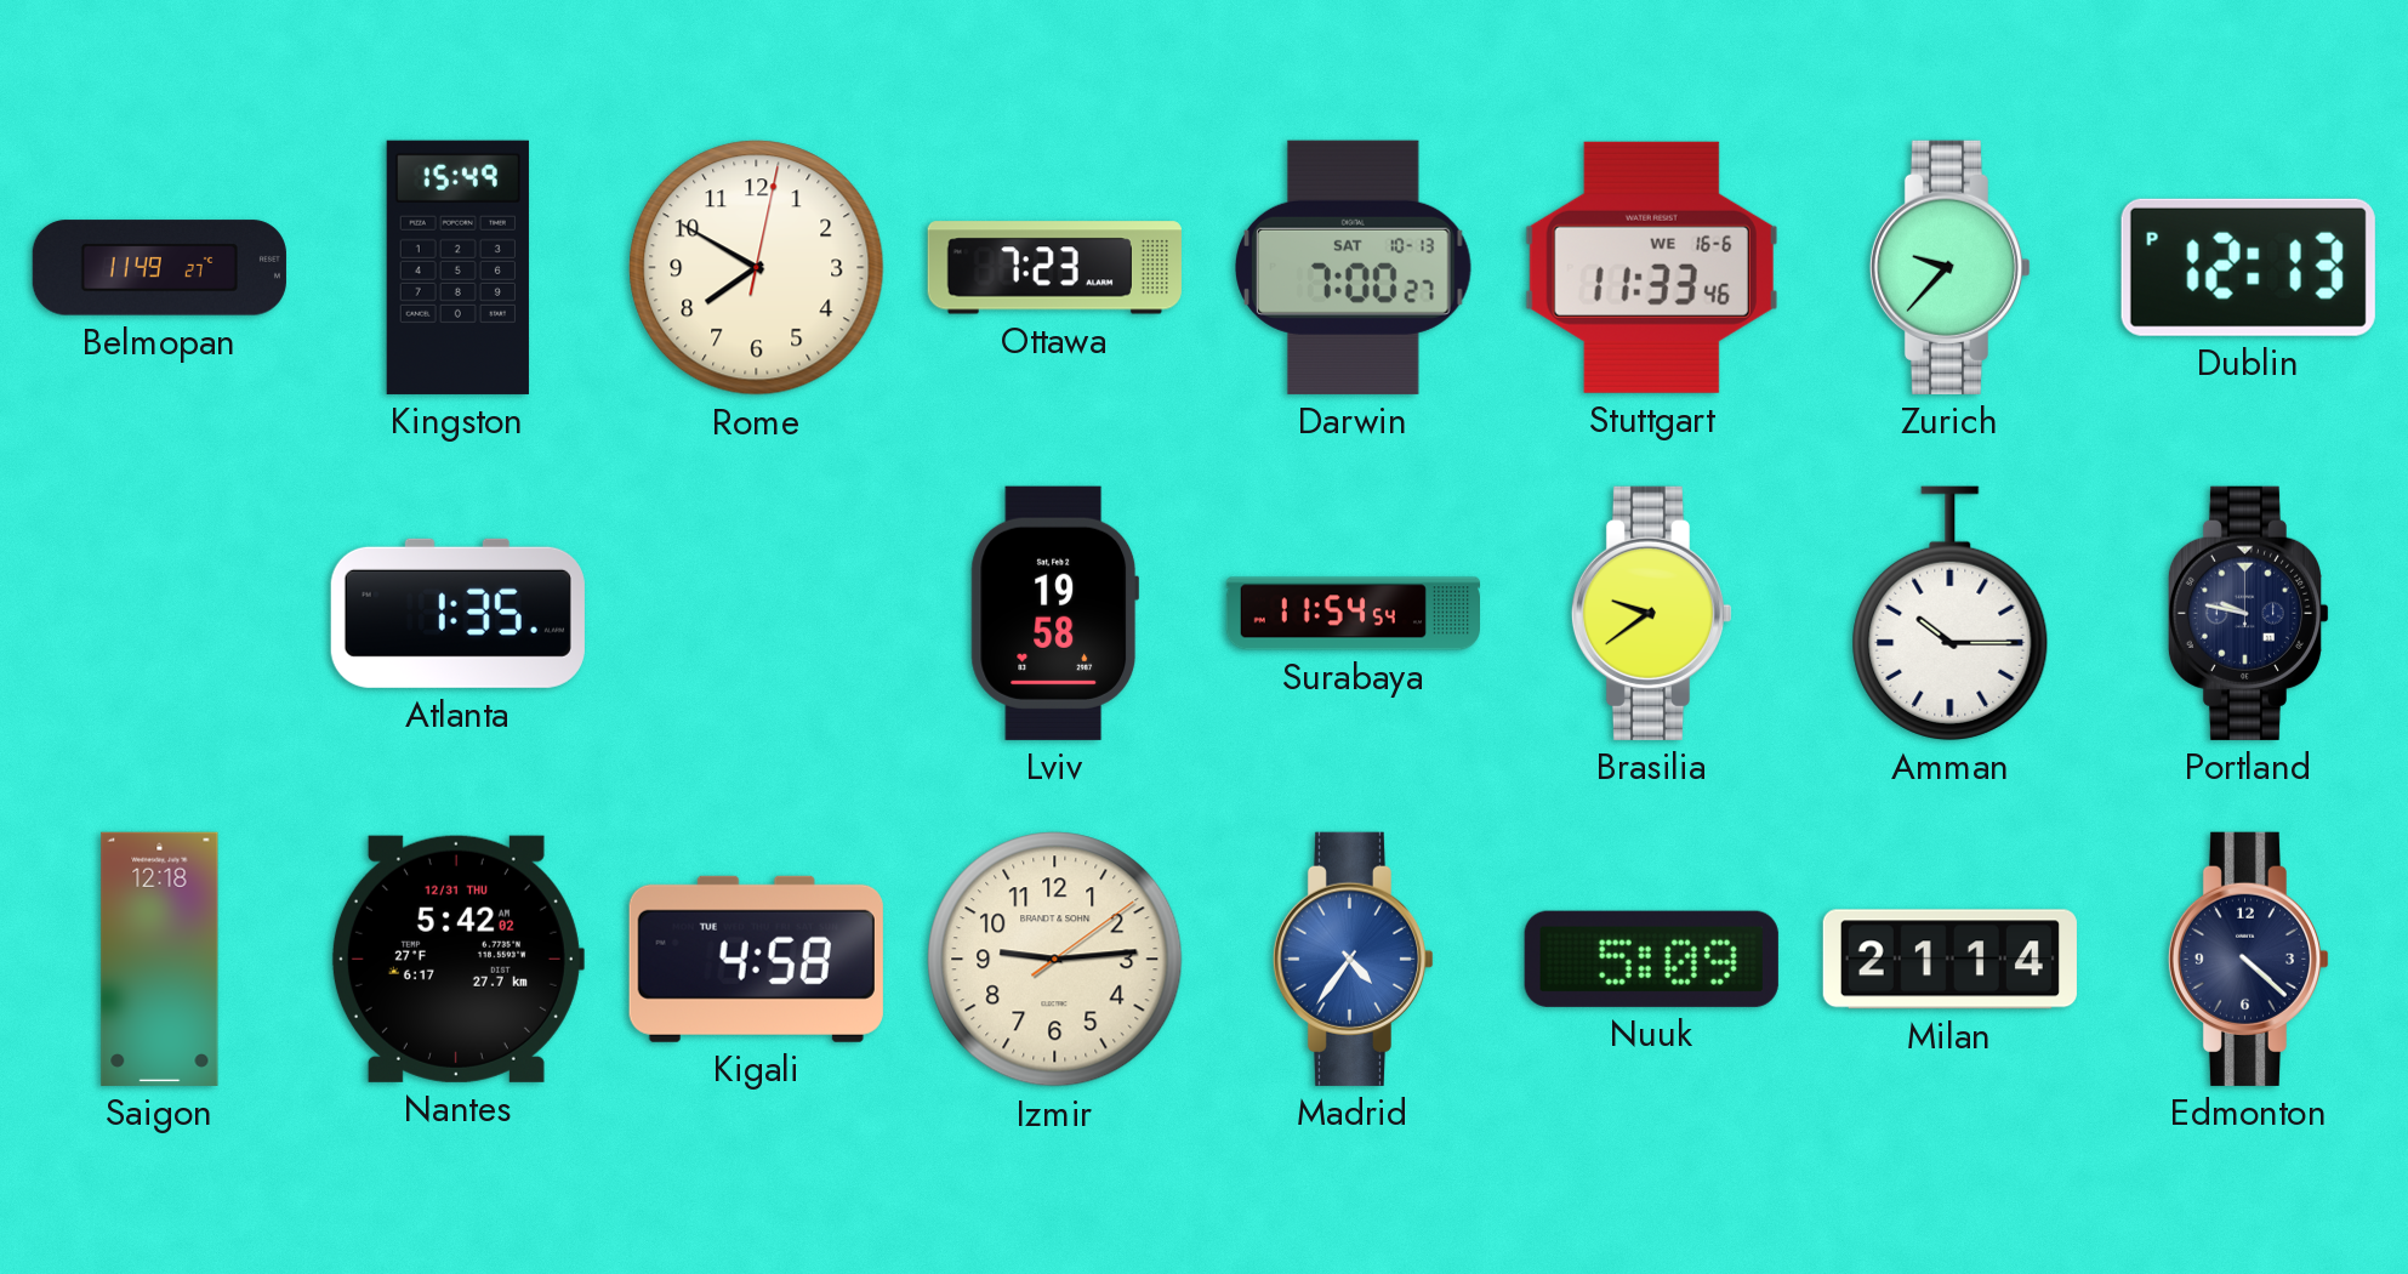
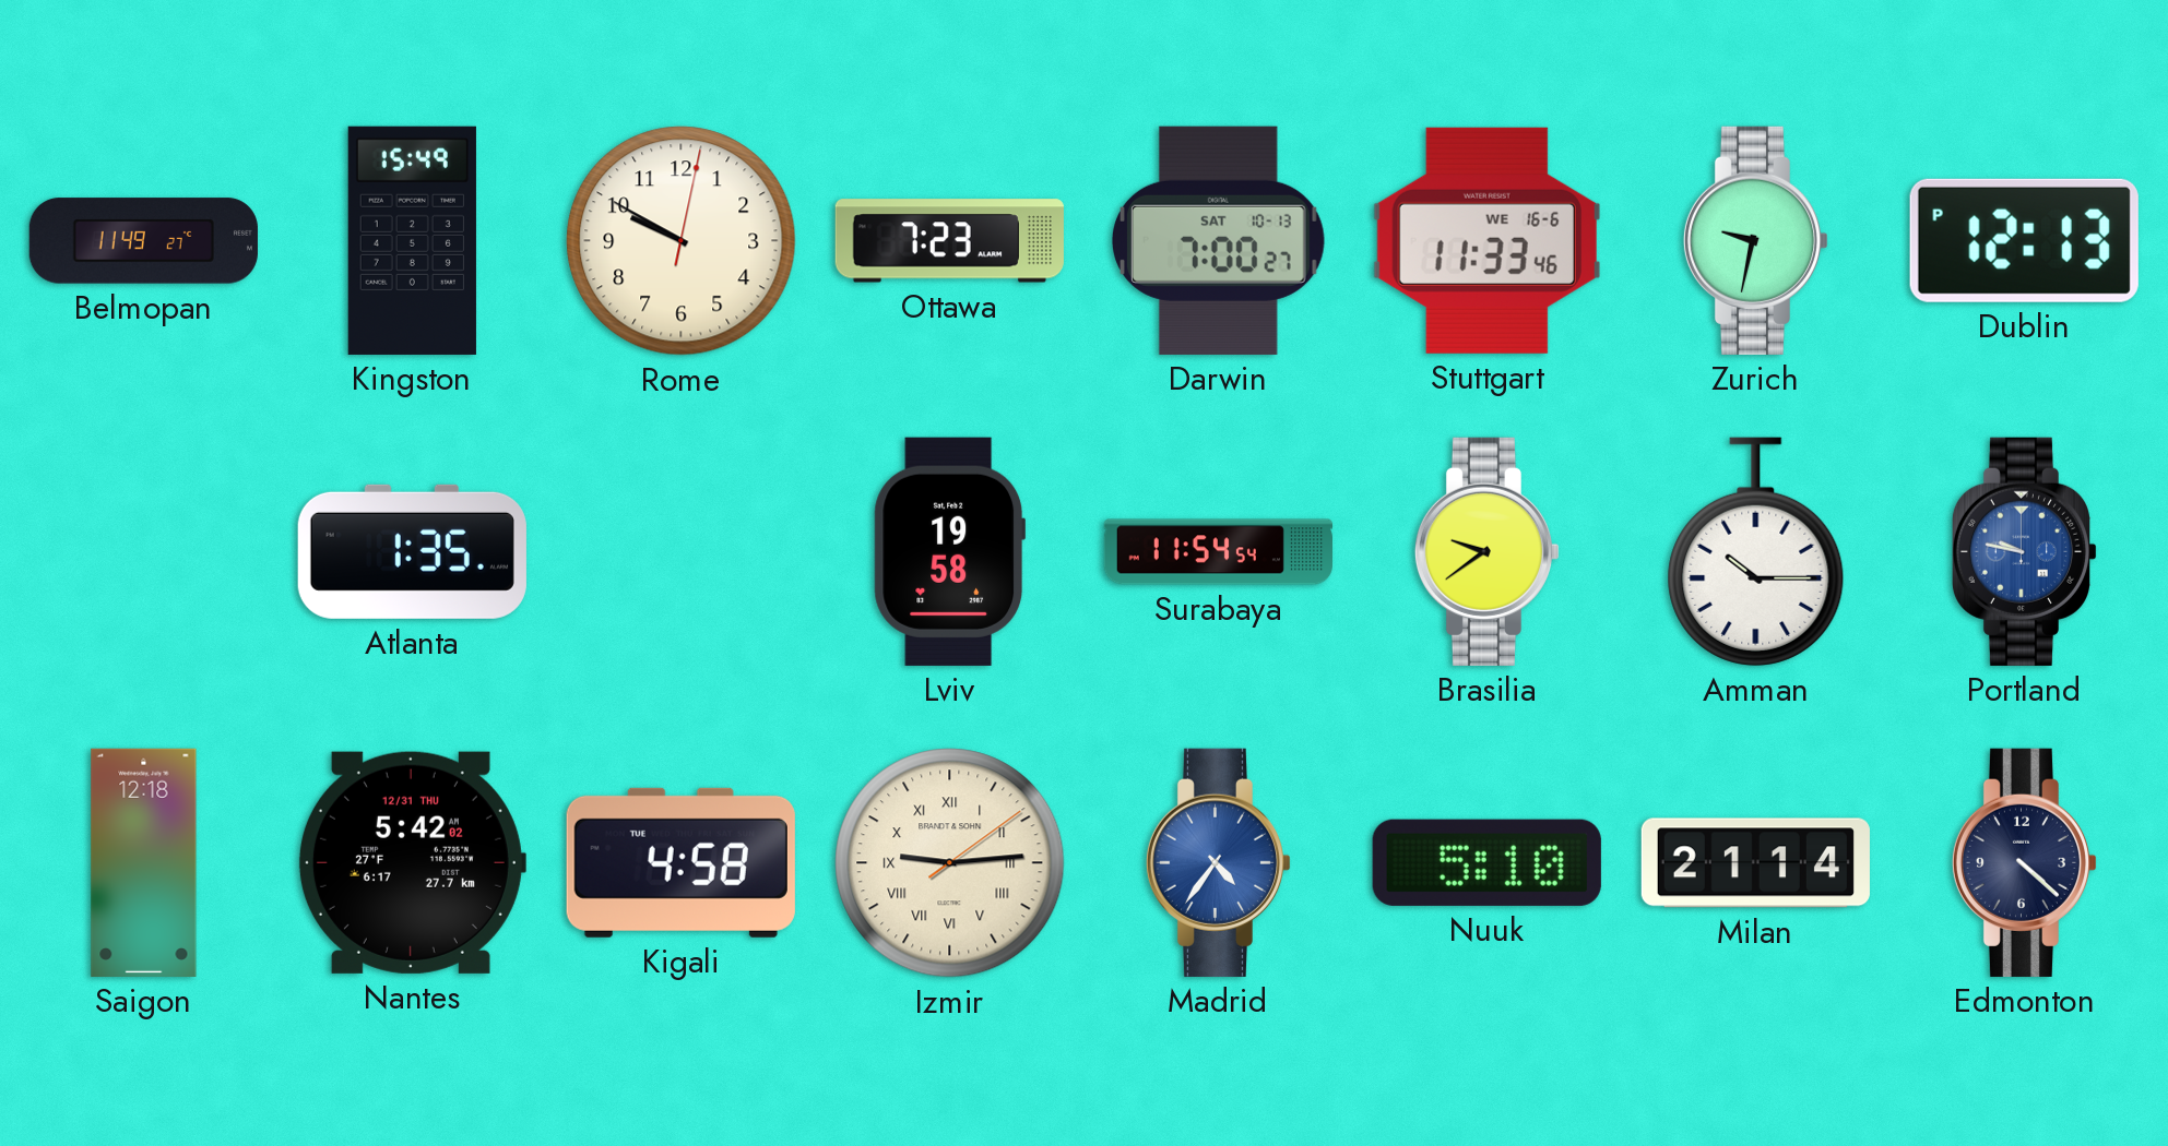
Rome: 7:50 -> 9:50 (682, 241)
Zurich: 9:37 -> 9:32 (1755, 240)
Portland dial: navy -> blue (2024, 551)
Izmir numerals: Arabic -> Roman (950, 863)
Nuuk: 5:09 -> 5:10 (1486, 862)
